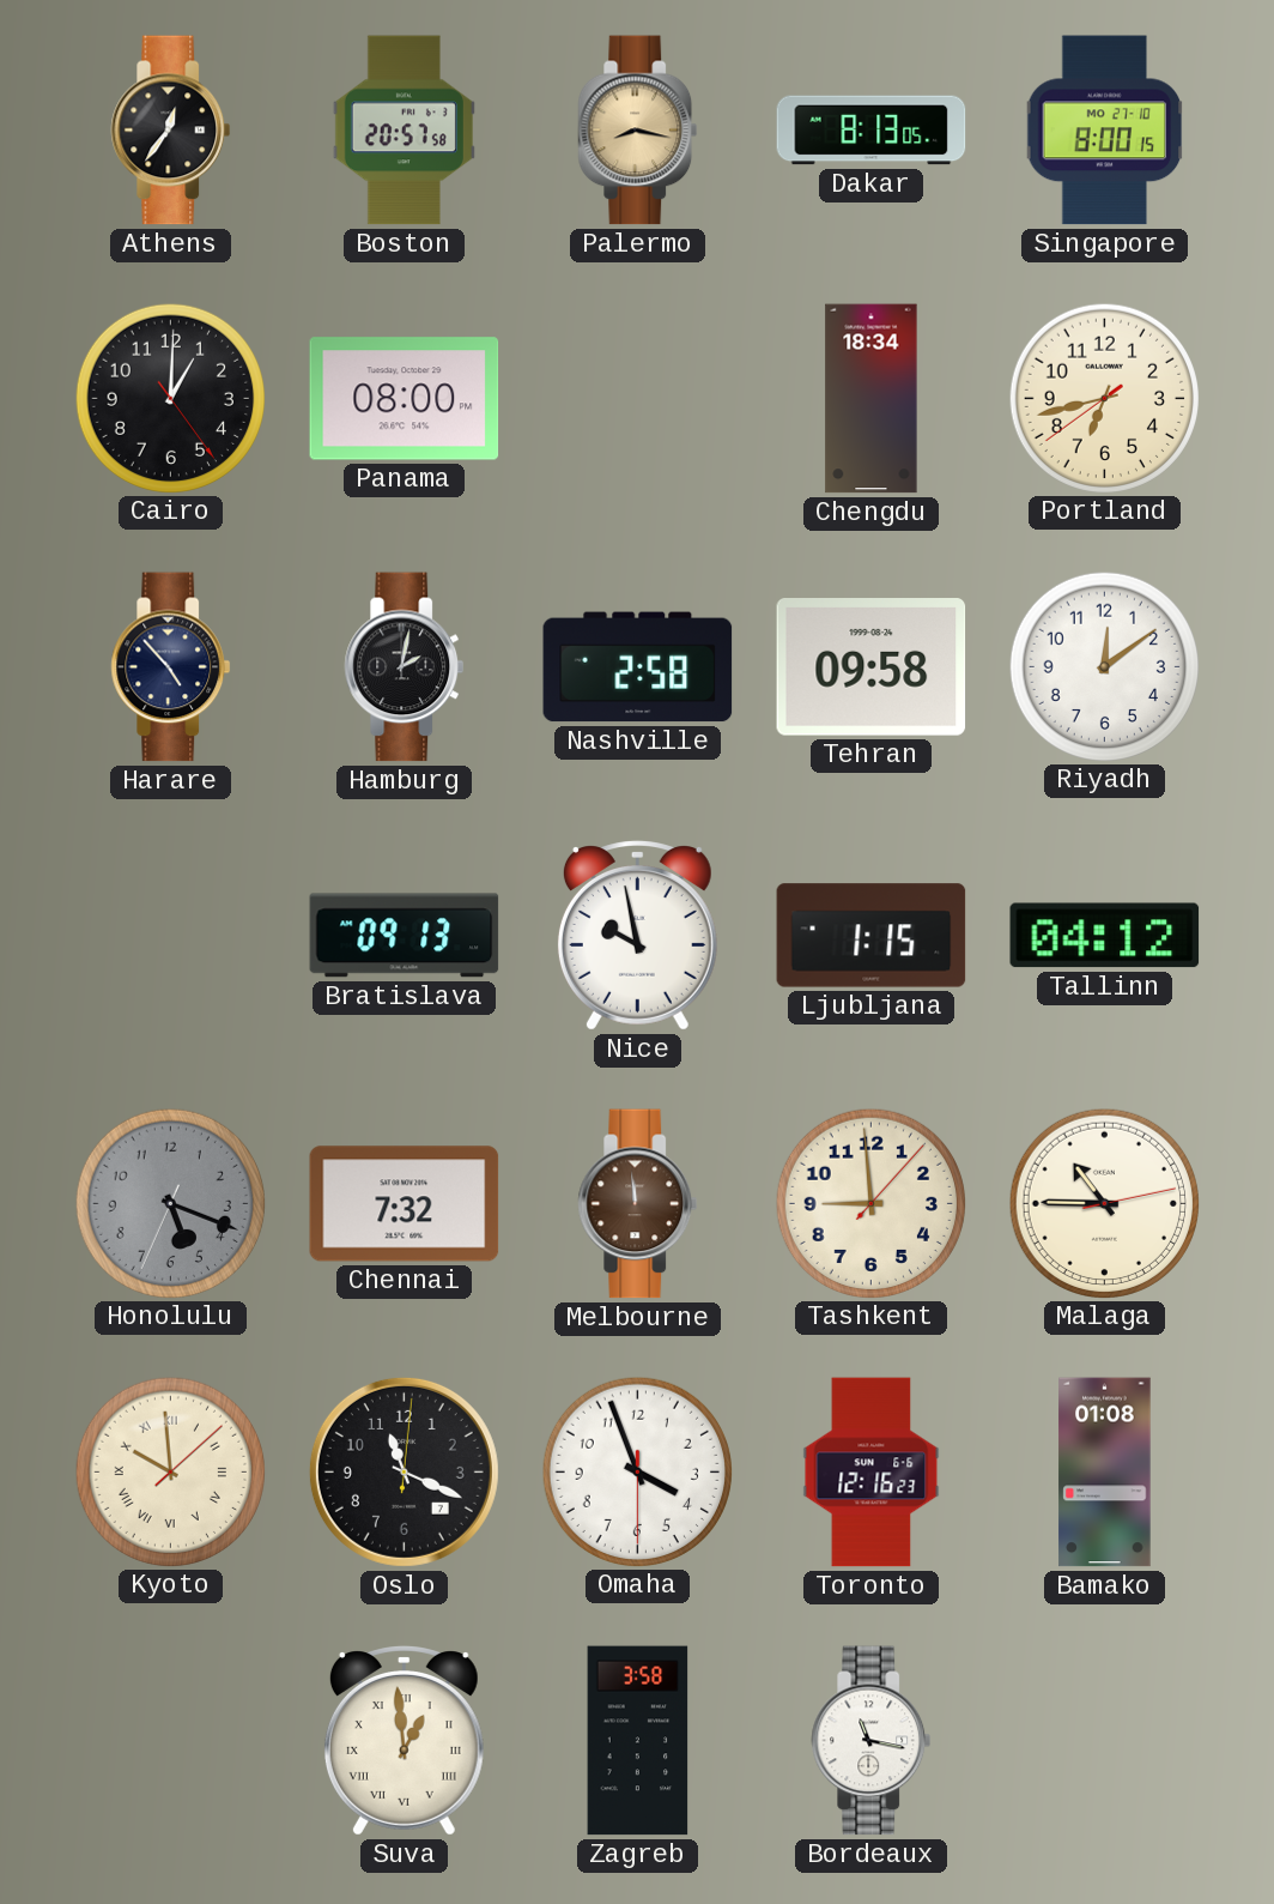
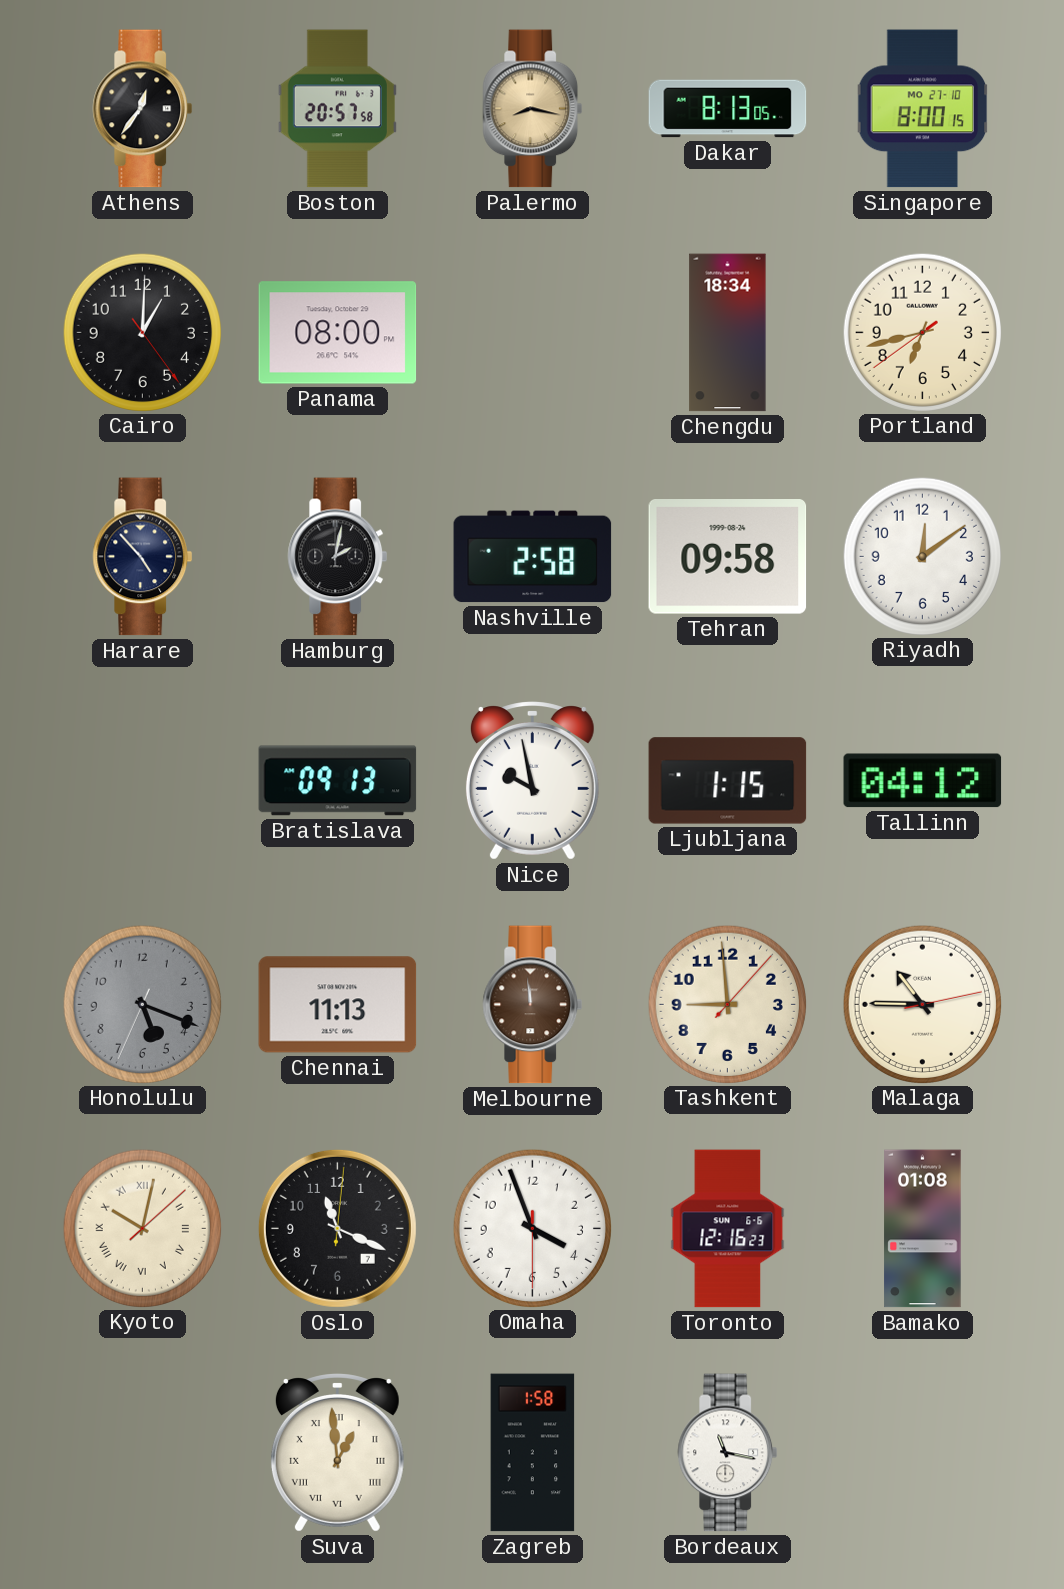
Chennai: 7:32 -> 11:13 (338, 1005)
Kyoto: 9:59 -> 10:02 (142, 1228)
Zagreb: 3:58 -> 1:58 (533, 1453)
